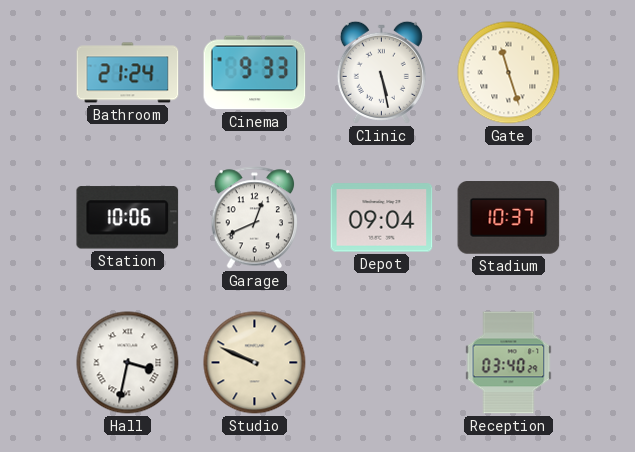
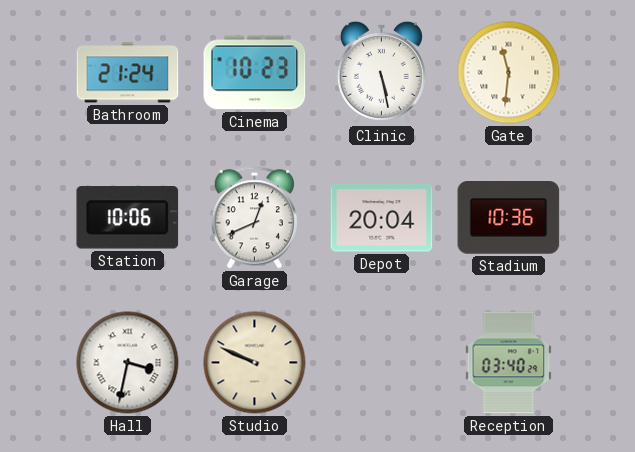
Cinema: 9:33 -> 10:23 (255, 73)
Gate: 11:27 -> 11:31 (509, 73)
Depot: 09:04 -> 20:04 (382, 218)
Stadium: 10:37 -> 10:36 (509, 218)
